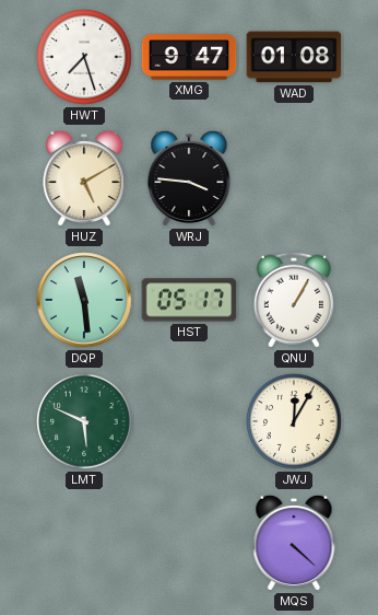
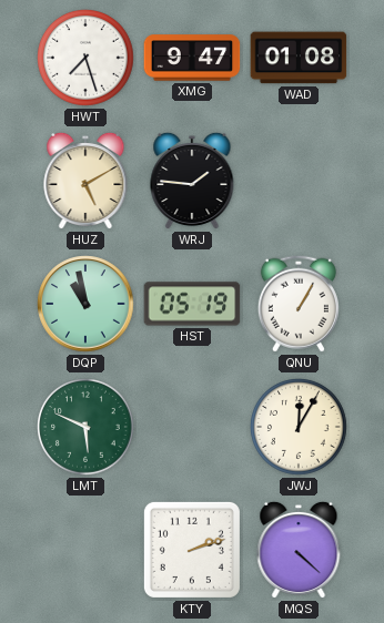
WRJ: 3:46 -> 1:46 (192, 181)
DQP: 11:29 -> 10:58 (85, 304)
HST: 05:17 -> 05:19 (192, 304)
KTY: none -> 2:12 (192, 550)
